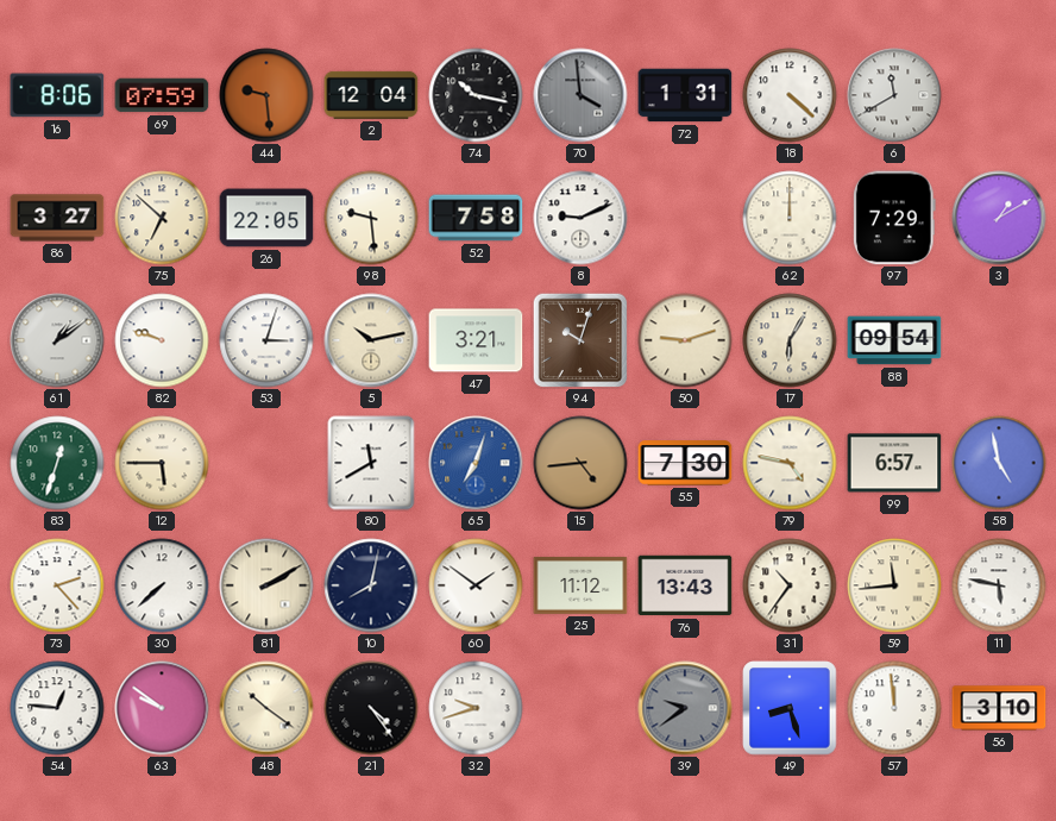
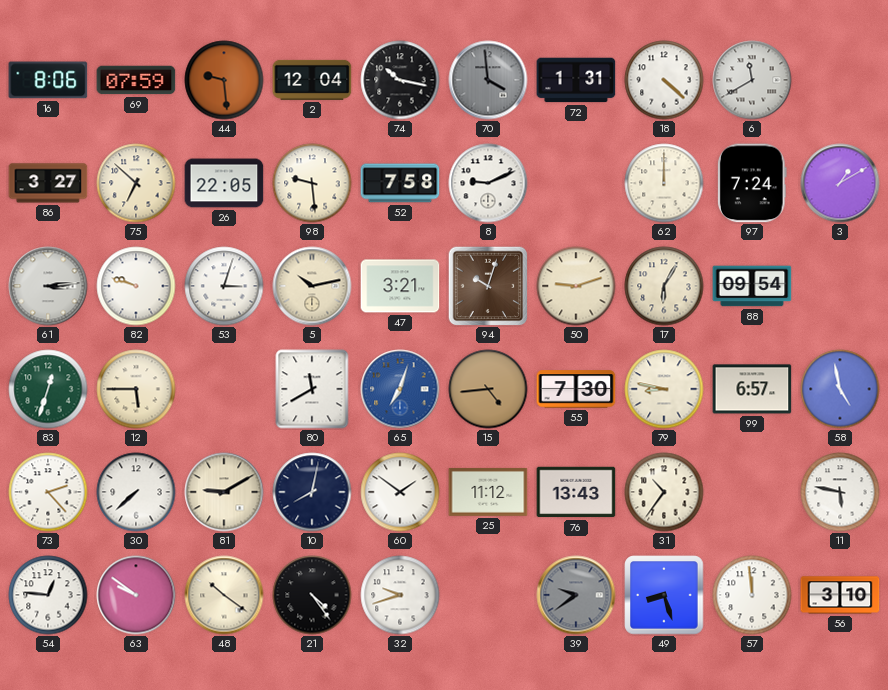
97: 7:29 -> 7:24 (752, 183)
61: 1:09 -> 3:14 (48, 286)
79: 4:47 -> 8:47 (664, 389)
81: 2:10 -> 9:10 (224, 492)
59: 11:44 -> none (894, 585)
